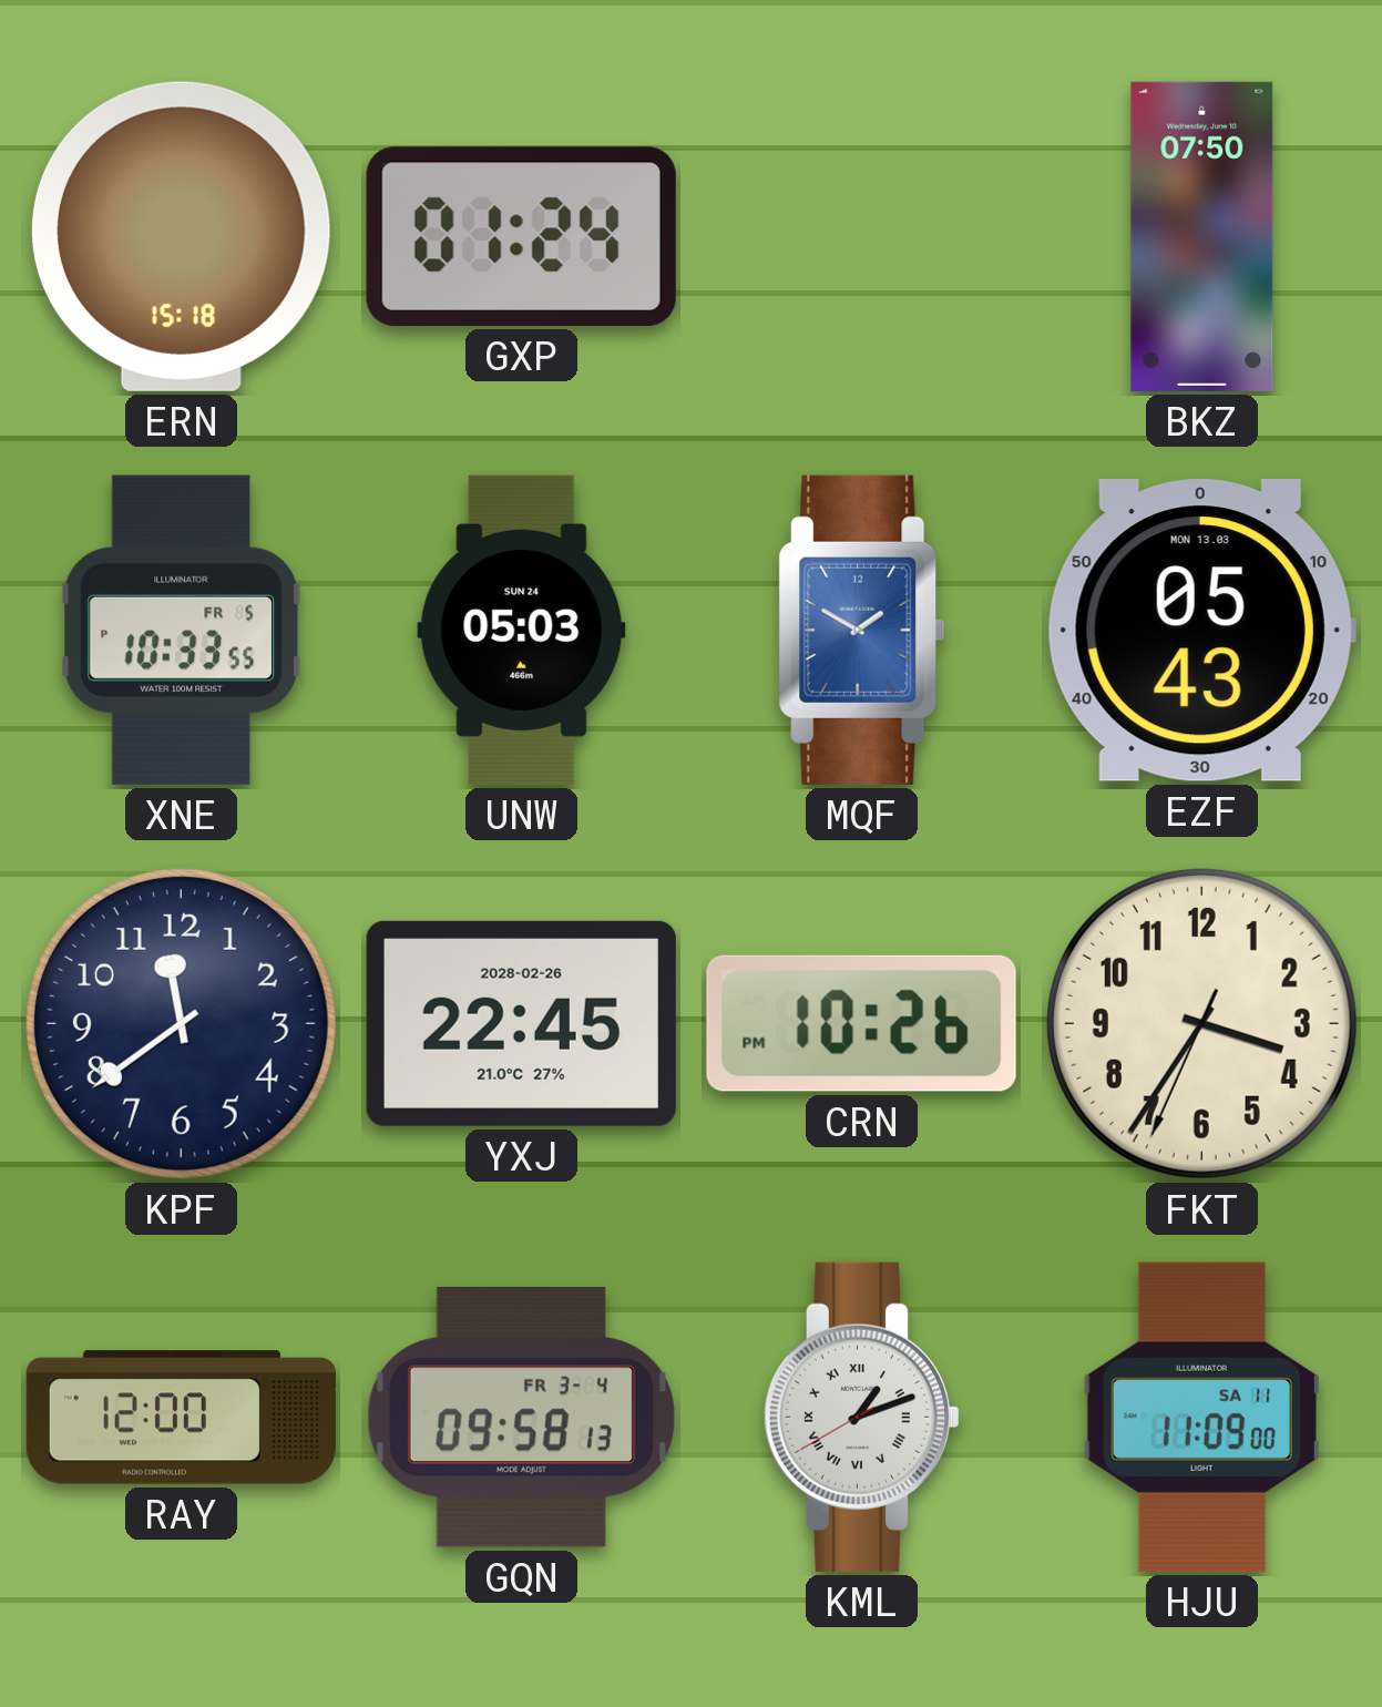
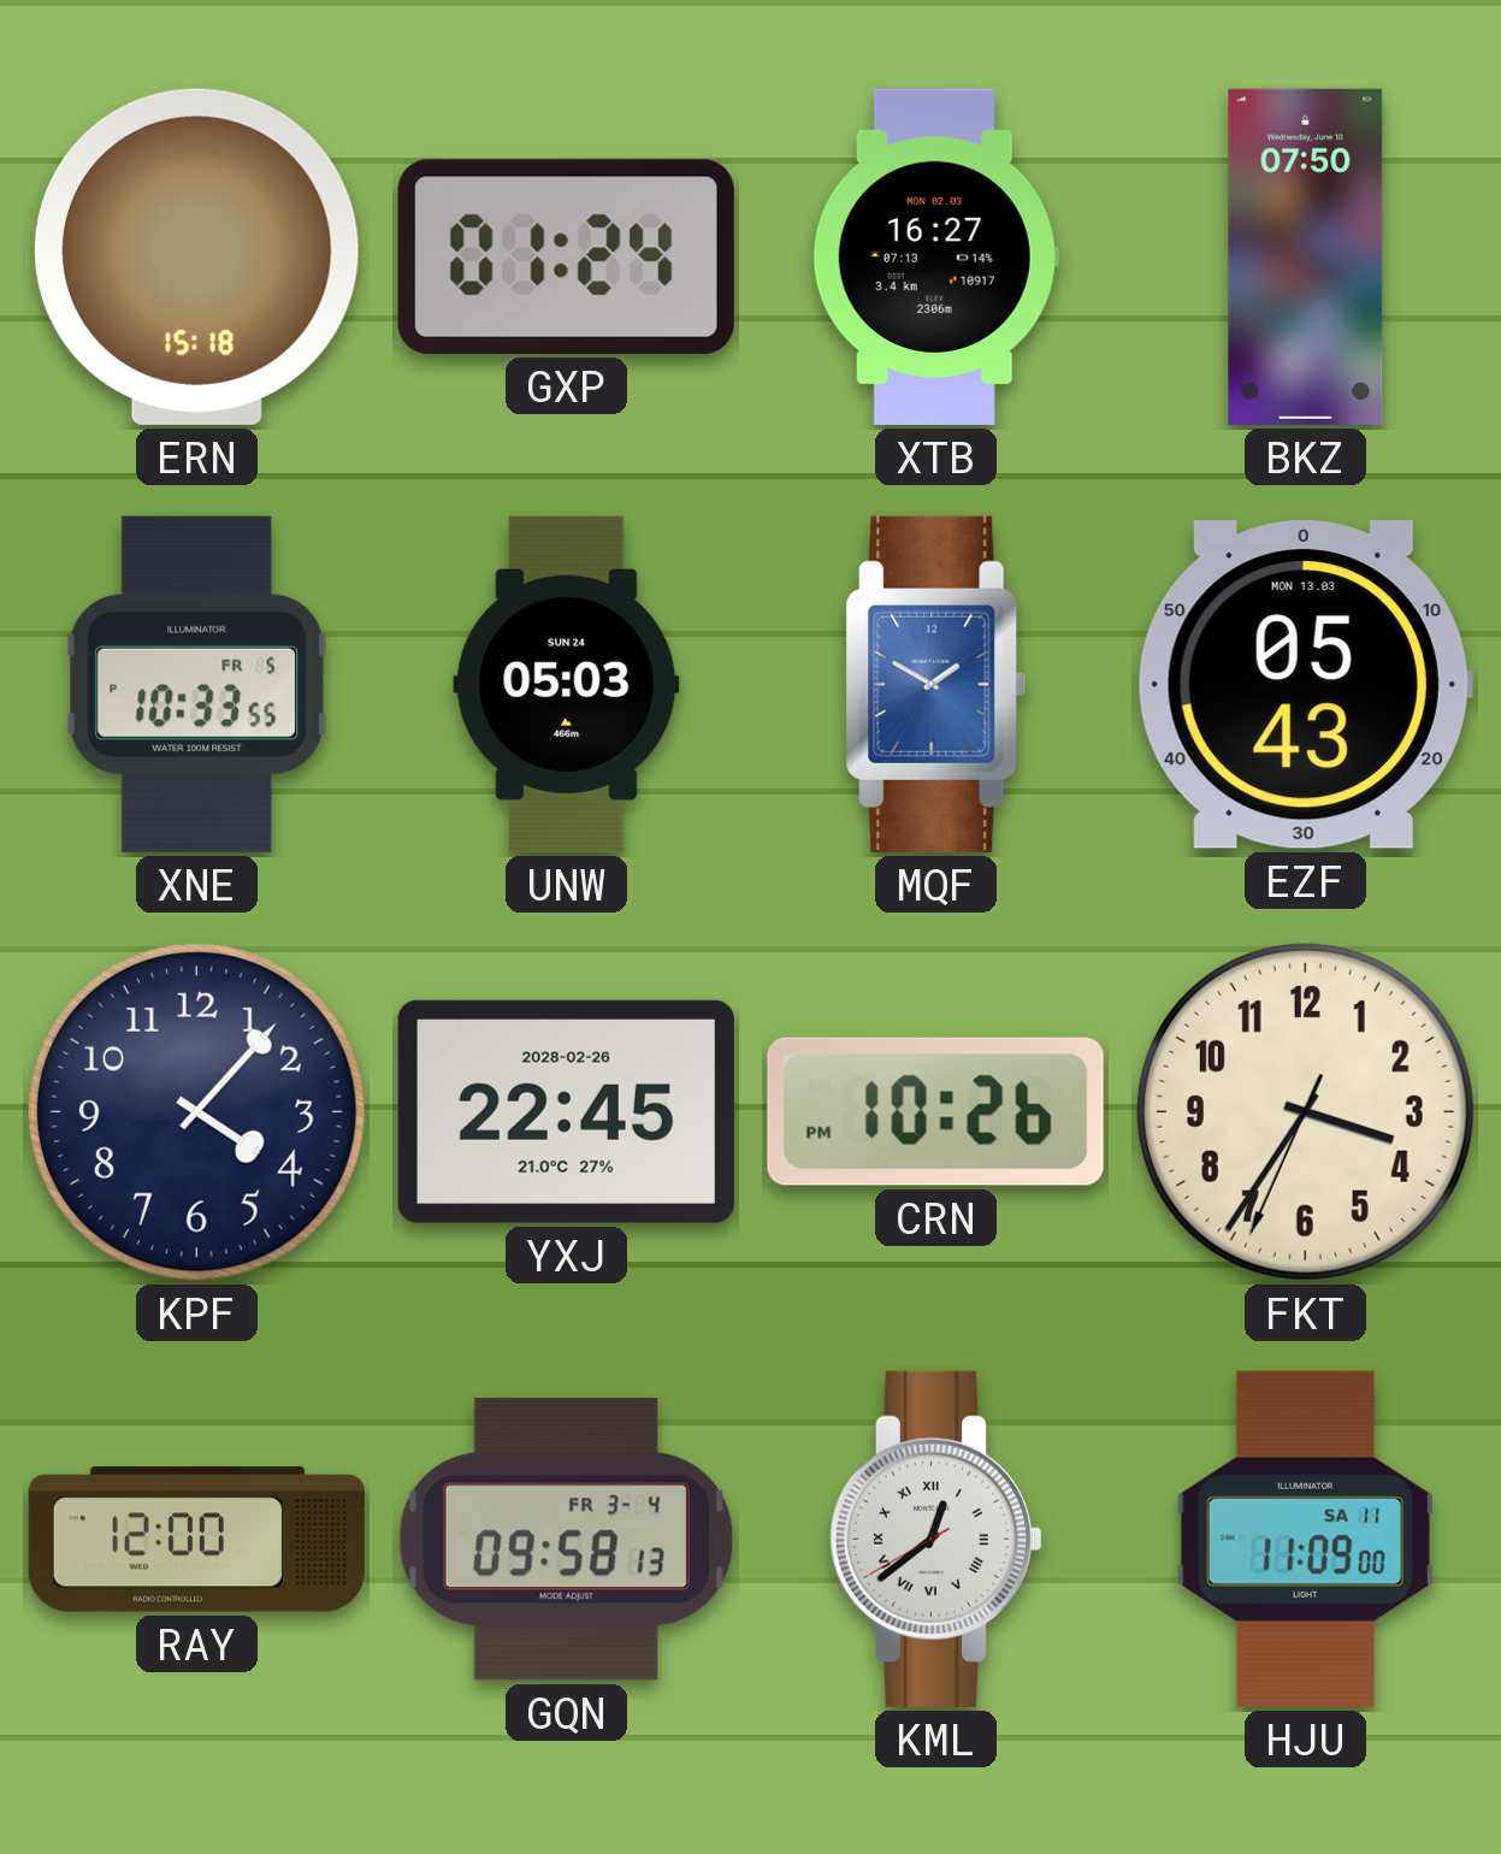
XTB: none -> 16:27 (935, 256)
KPF: 11:39 -> 4:07 (196, 1111)
KML: 1:11 -> 12:38 (935, 1539)
